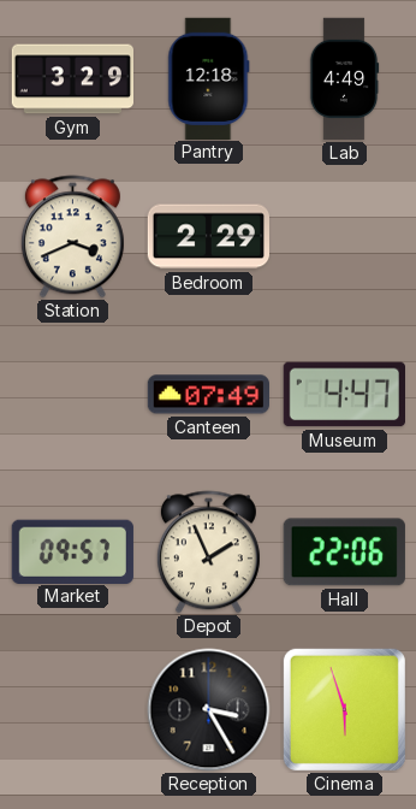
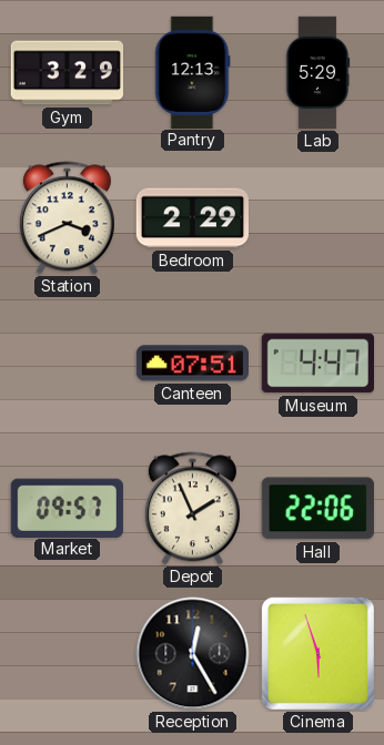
Pantry: 12:18 -> 12:13 (193, 72)
Lab: 4:49 -> 5:29 (317, 73)
Canteen: 07:49 -> 07:51 (192, 364)
Reception: 3:25 -> 12:25 (193, 654)
